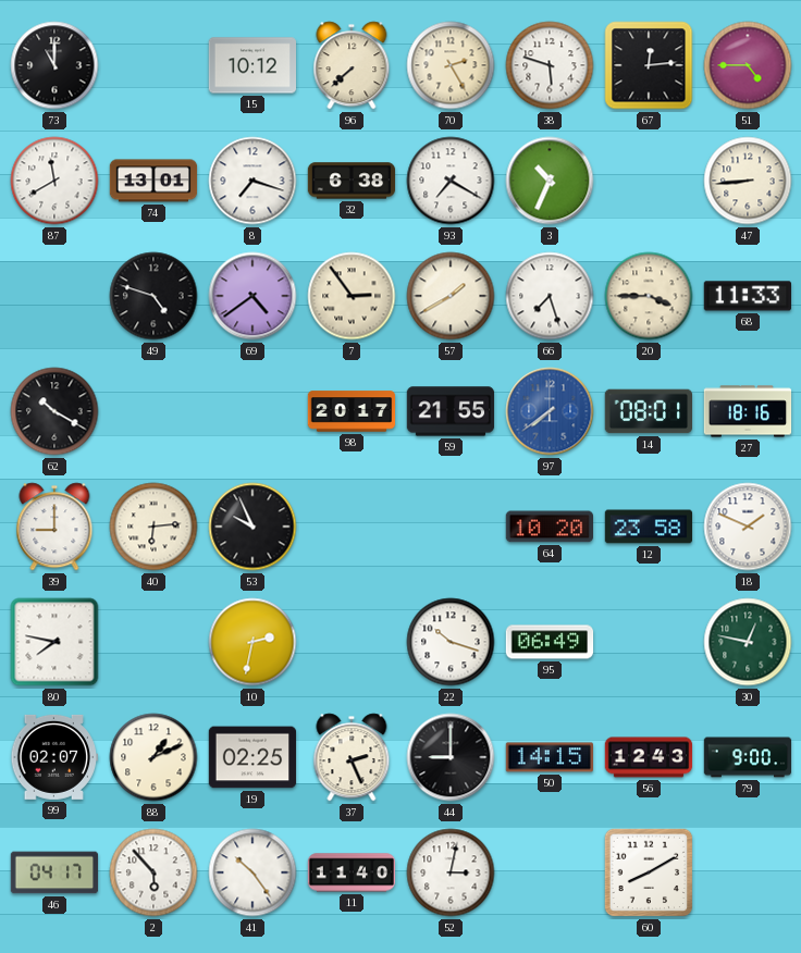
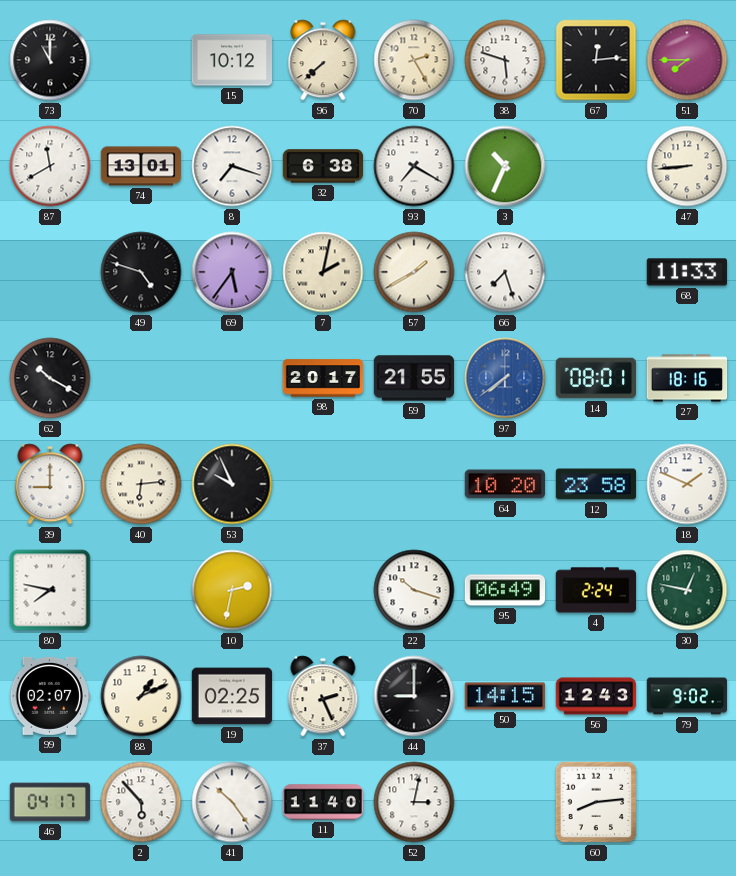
51: 4:45 -> 7:45 (687, 60)
69: 4:39 -> 5:36 (232, 272)
7: 2:54 -> 2:02 (323, 272)
20: 3:45 -> none (649, 296)
4: none -> 2:24 (596, 590)
79: 9:00 -> 9:02 (687, 696)
60: 8:10 -> 8:14 (596, 802)
